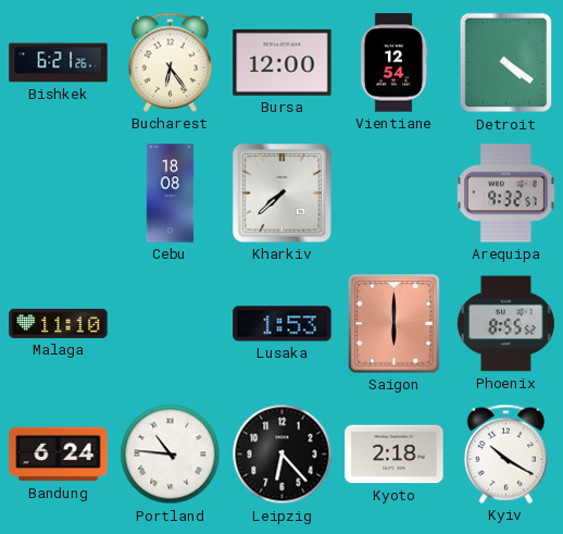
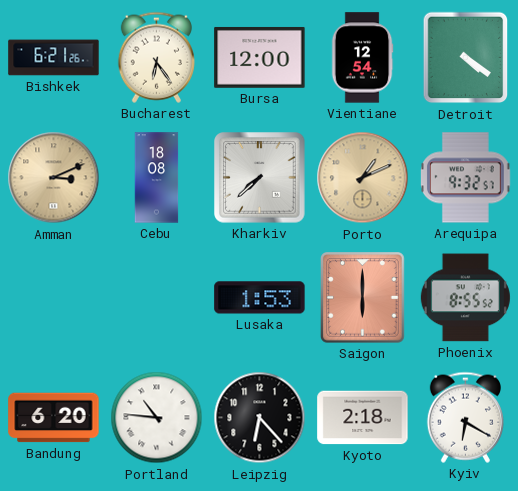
Amman: none -> 3:11 (54, 178)
Porto: none -> 1:11 (363, 178)
Malaga: 11:10 -> none (59, 323)
Bandung: 6:24 -> 6:20 (54, 418)
Kyiv: 10:20 -> 6:20 (465, 417)
